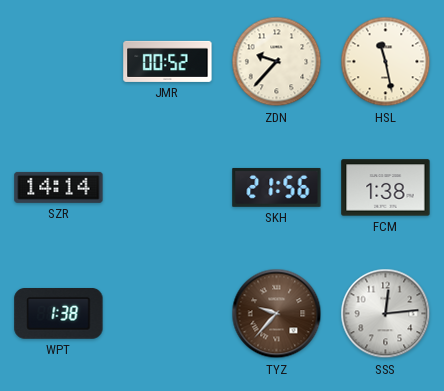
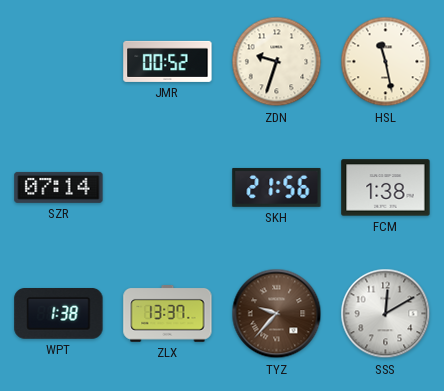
ZDN: 9:37 -> 9:33 (277, 62)
SZR: 14:14 -> 07:14 (59, 187)
ZLX: none -> 13:37 (168, 314)
SSS: 12:14 -> 12:10 (386, 314)
